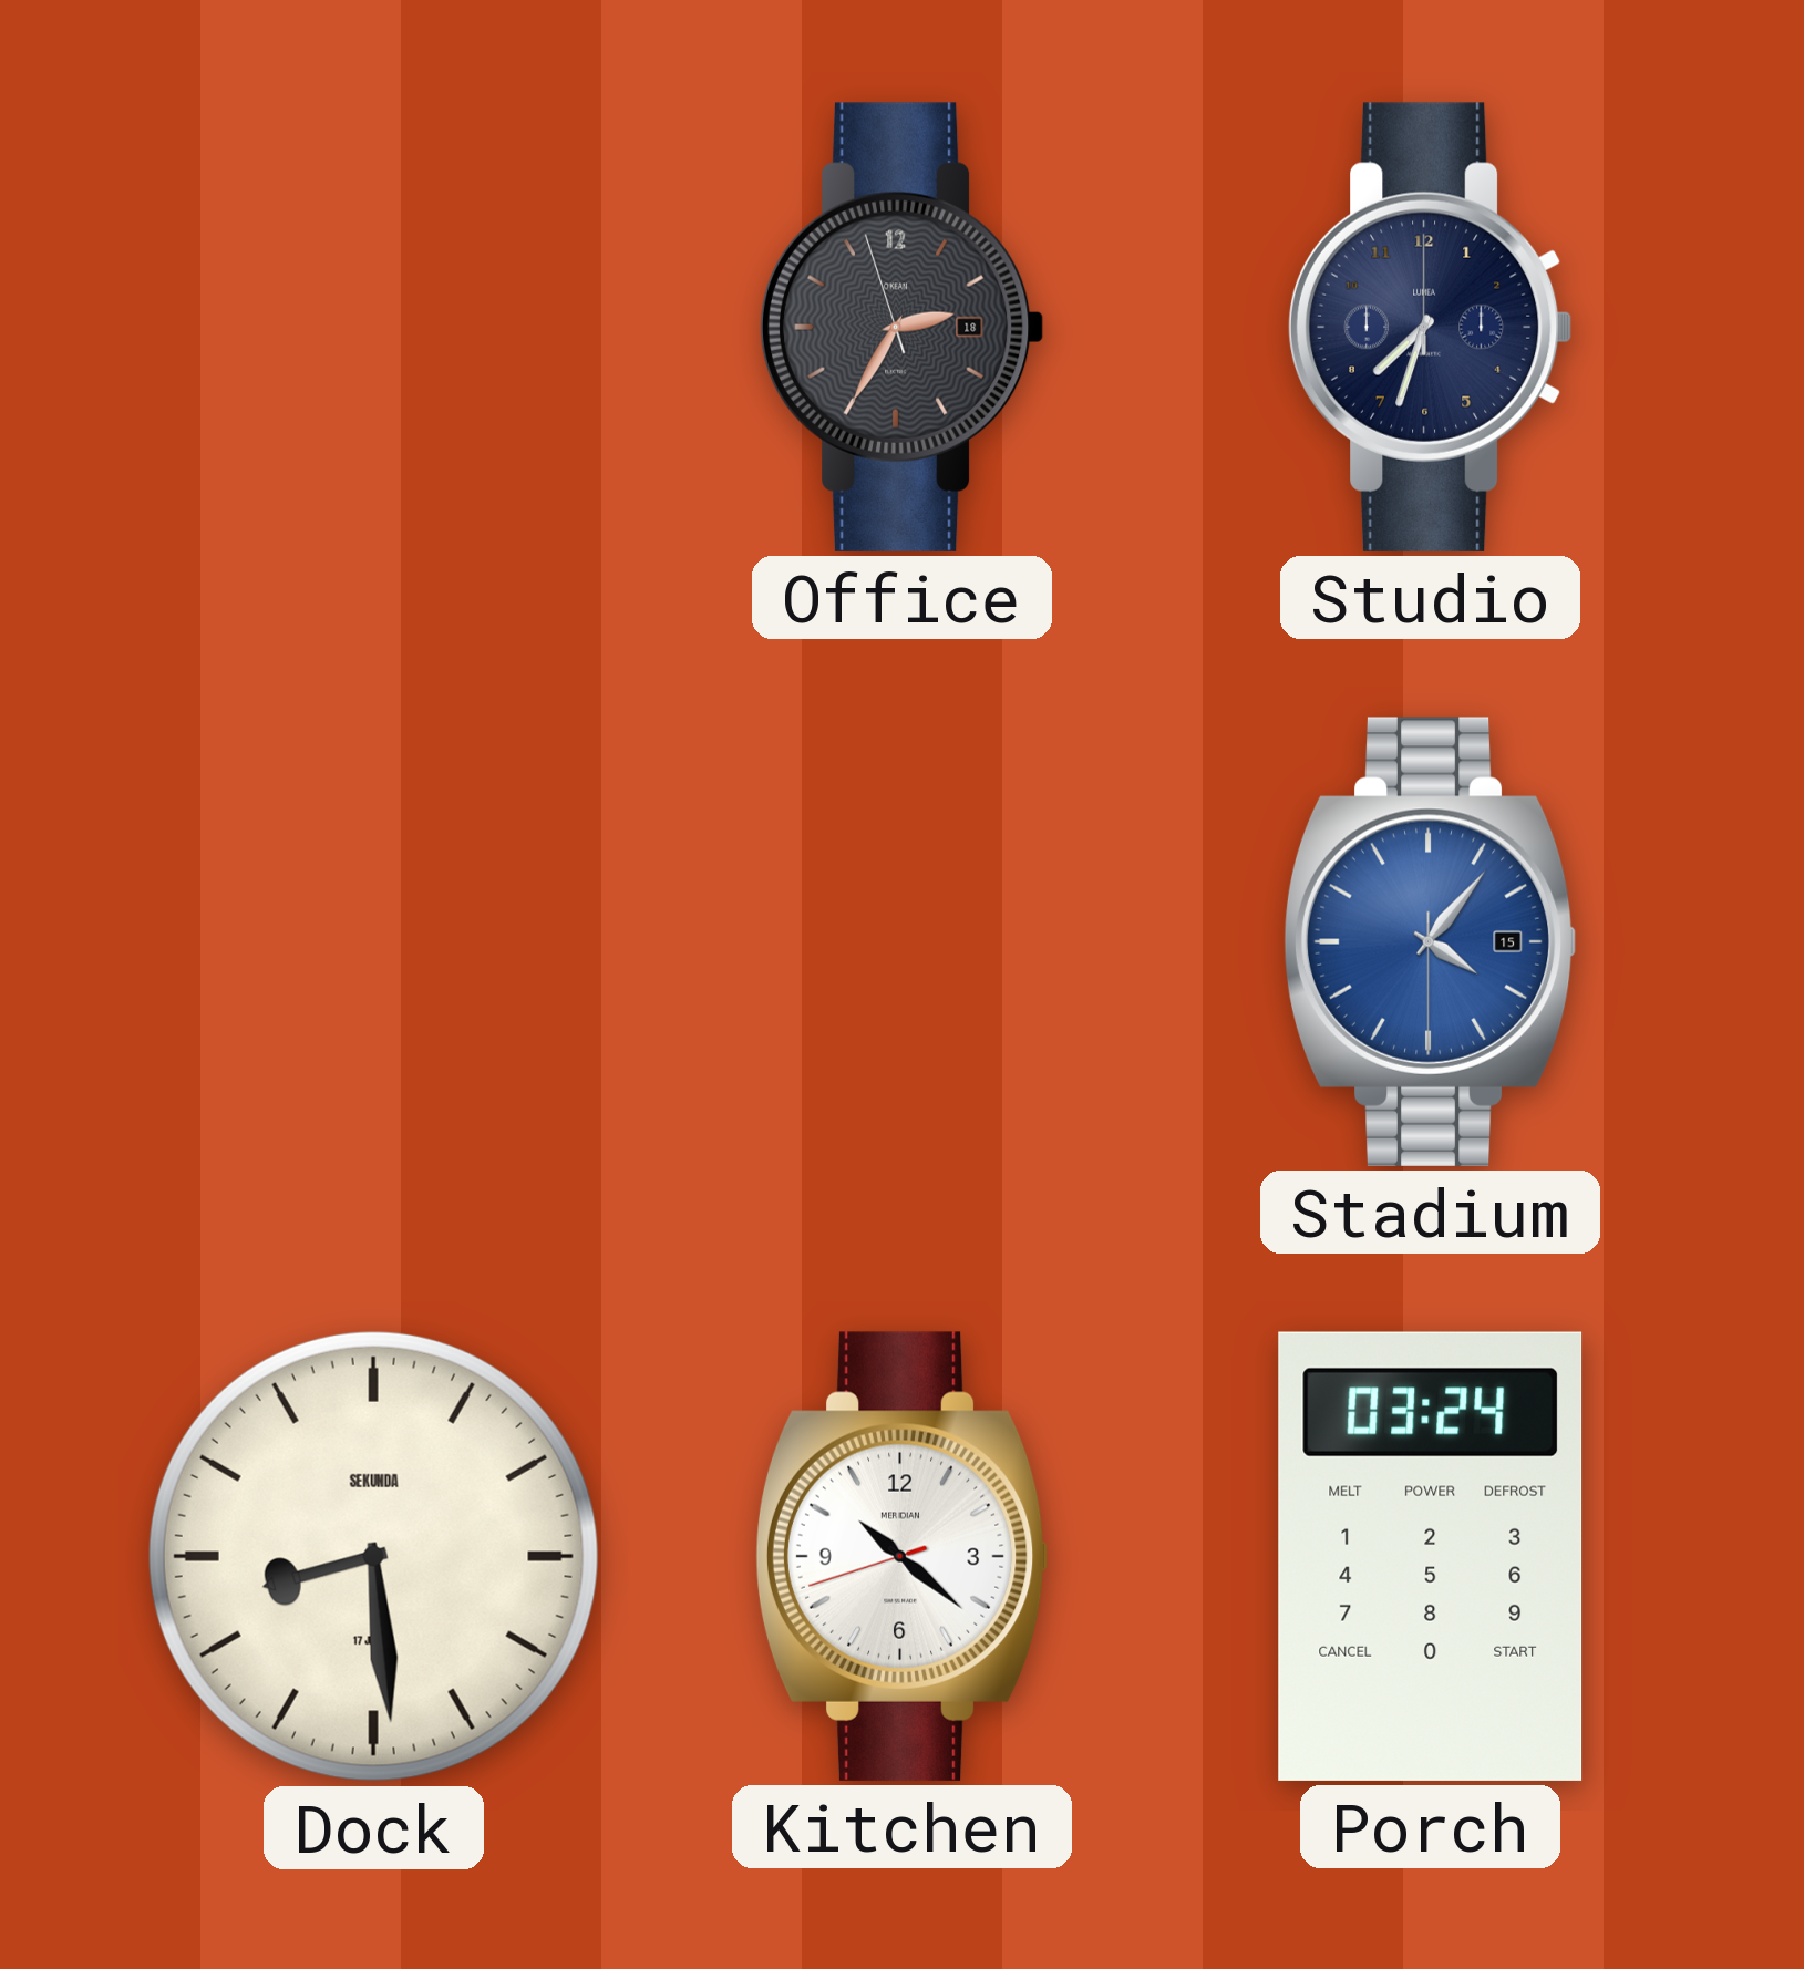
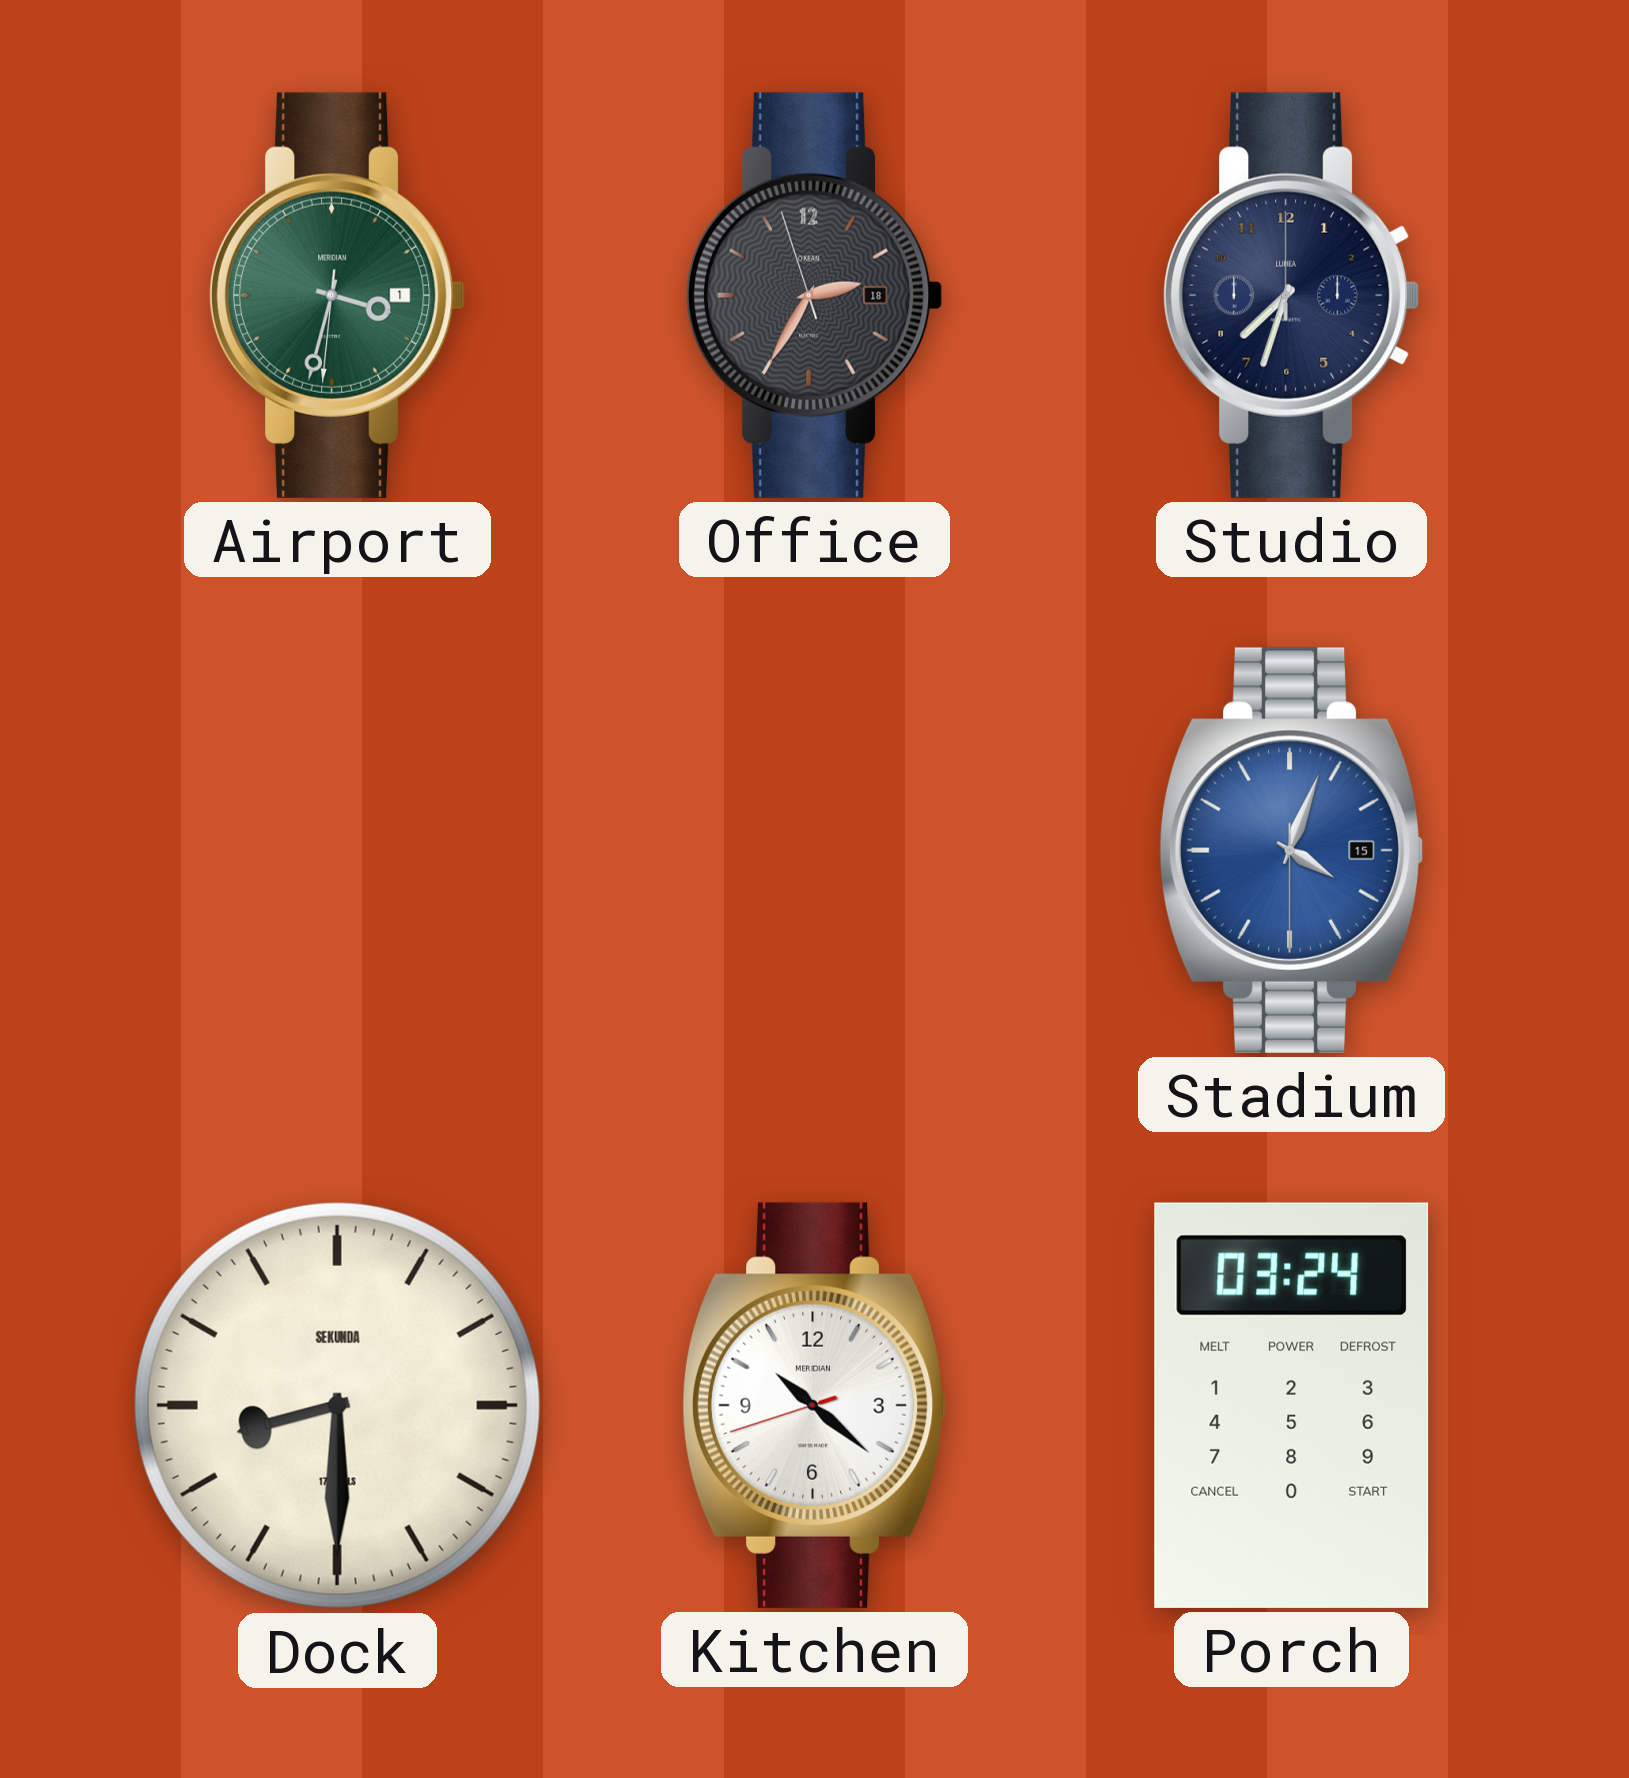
Airport: none -> 3:32 (337, 295)
Stadium: 4:06 -> 4:03 (1291, 850)
Dock: 8:29 -> 8:30 (337, 1405)
